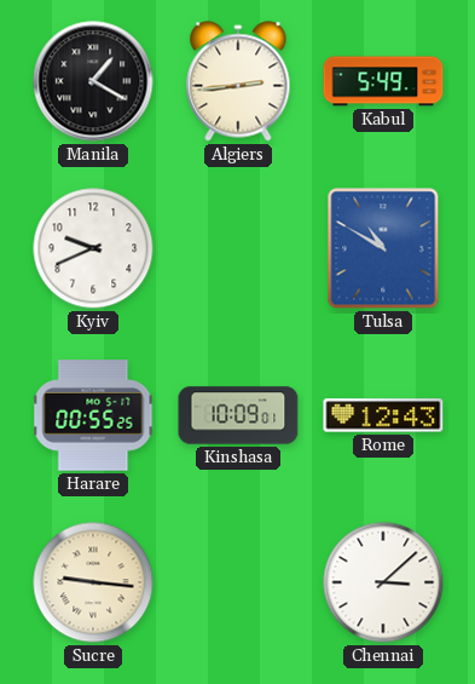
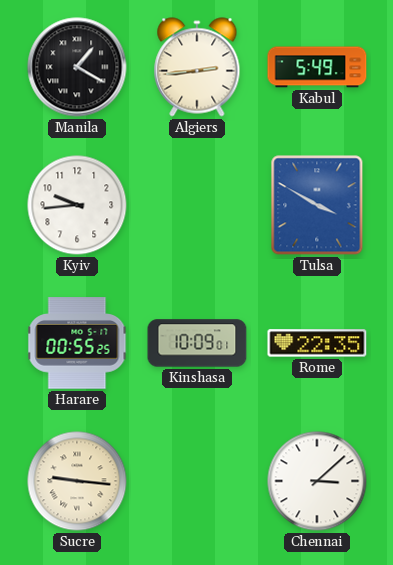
Kyiv: 9:41 -> 9:44 (77, 205)
Tulsa: 10:50 -> 3:50 (317, 205)
Rome: 12:43 -> 22:35 (317, 343)
